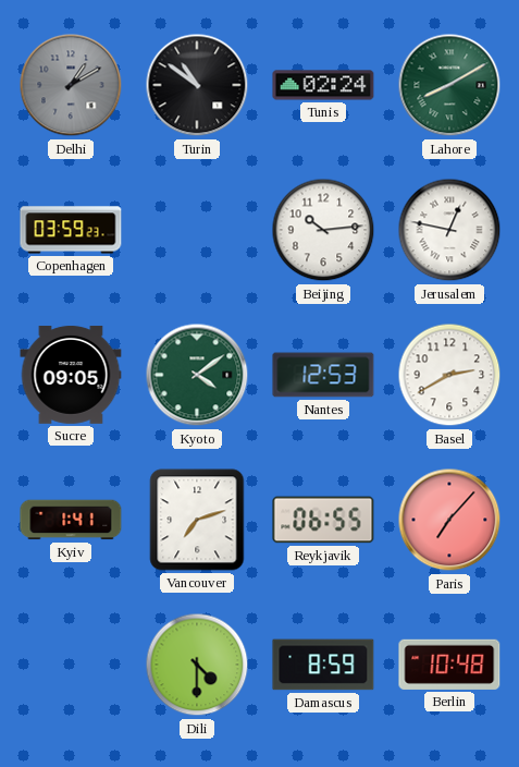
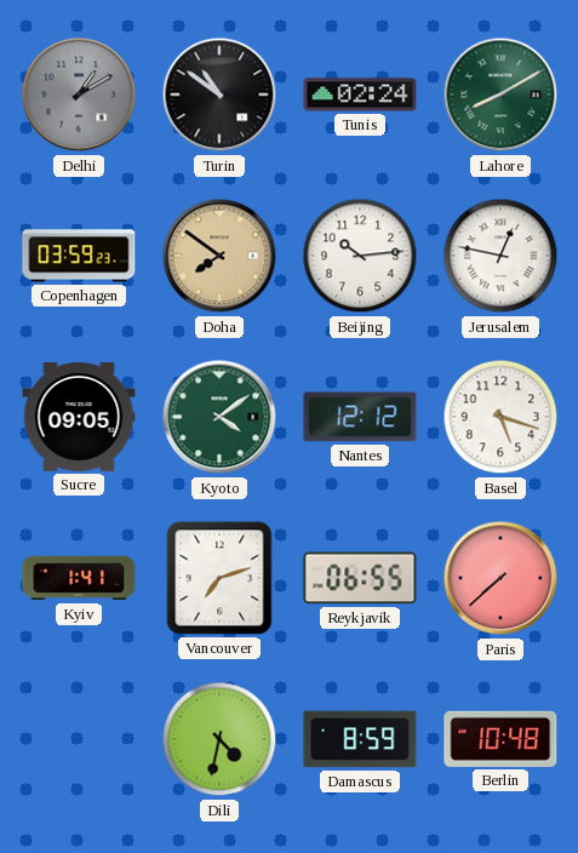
Doha: none -> 7:51 (219, 256)
Nantes: 12:53 -> 12:12 (360, 417)
Basel: 2:40 -> 5:18 (500, 417)
Paris: 7:07 -> 7:38 (500, 578)
Dili: 4:30 -> 4:32 (219, 739)
